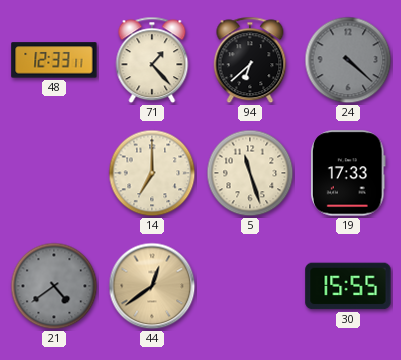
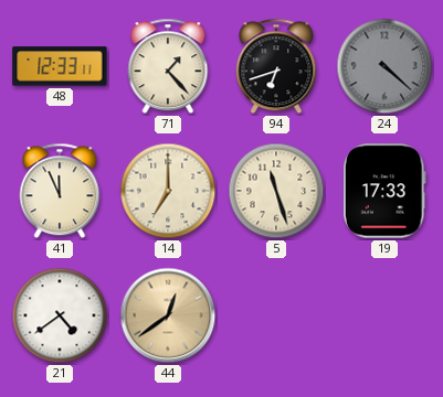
94: 6:38 -> 6:42 (276, 66)
41: none -> 11:56 (60, 191)
21 dial: grey -> white (60, 315)
30: 15:55 -> none (348, 286)
